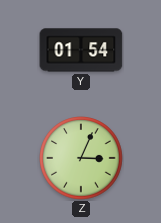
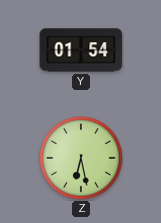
Z: 3:04 -> 6:28 (81, 158)
